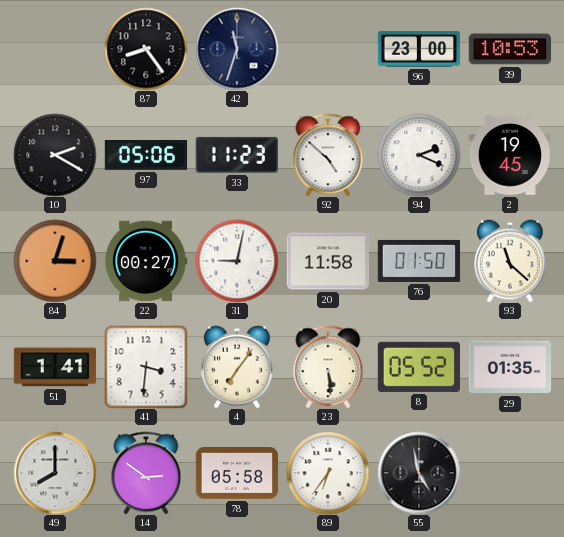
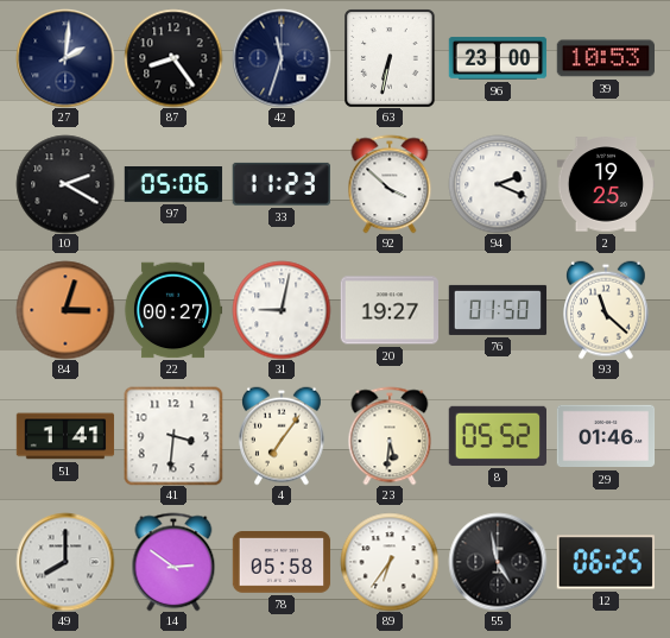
27: none -> 2:01 (65, 58)
63: none -> 6:32 (390, 58)
92: 4:52 -> 3:52 (390, 184)
2: 19:45 -> 19:25 (606, 184)
20: 11:58 -> 19:27 (388, 310)
23: 5:29 -> 5:31 (390, 436)
29: 01:35 -> 01:46 (606, 436)
12: none -> 06:25 (605, 562)
